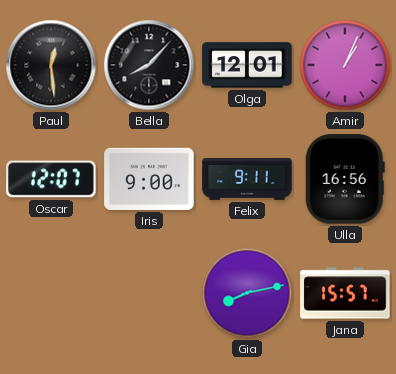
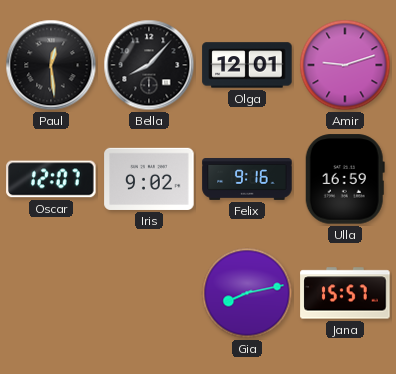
Amir: 1:04 -> 9:12 (345, 65)
Iris: 9:00 -> 9:02 (149, 179)
Felix: 9:11 -> 9:16 (247, 180)
Ulla: 16:56 -> 16:59 (345, 179)
